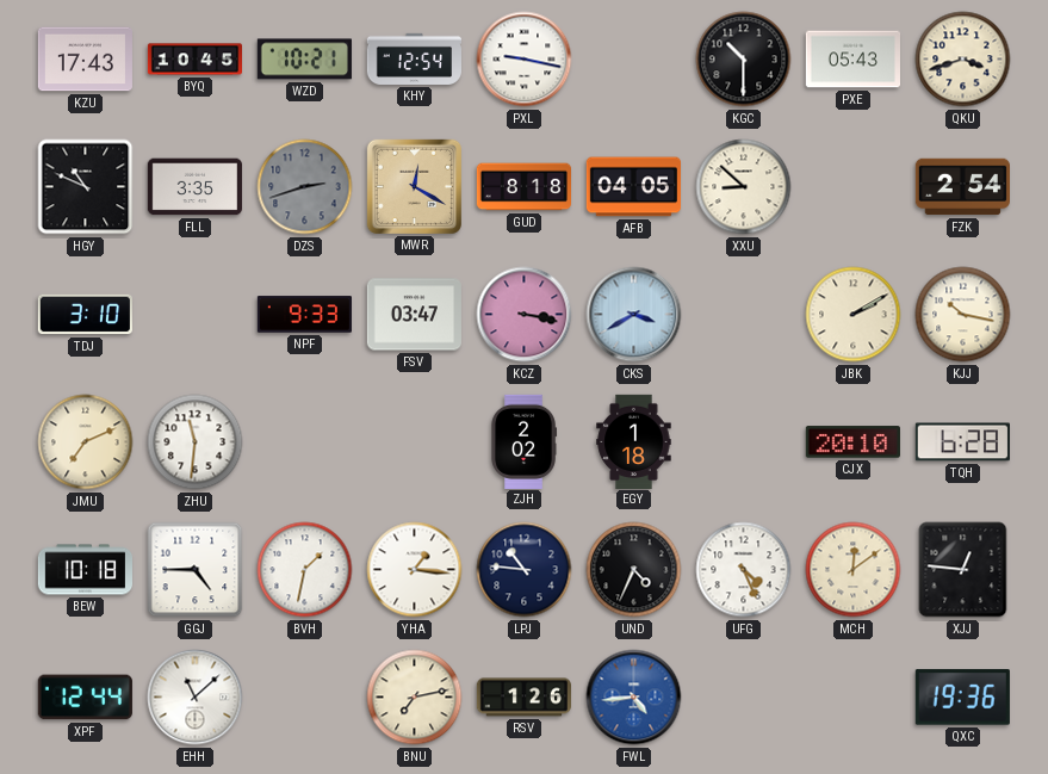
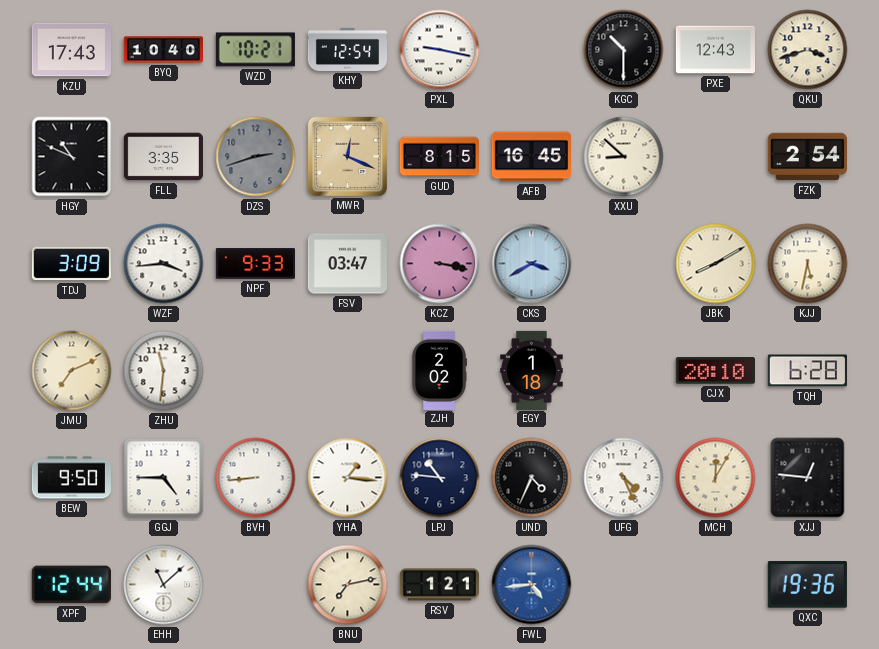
BYQ: 10:45 -> 10:40 (163, 50)
PXE: 05:43 -> 12:43 (715, 50)
MWR: 12:20 -> 12:19 (347, 156)
GUD: 8:18 -> 8:15 (439, 157)
AFB: 04:05 -> 16:45 (531, 157)
TDJ: 3:10 -> 3:09 (71, 264)
WZF: none -> 3:44 (164, 264)
JBK: 2:10 -> 8:10 (716, 264)
KJJ: 10:17 -> 5:32 (808, 264)
BEW: 10:18 -> 9:50 (71, 478)
BVH: 1:32 -> 8:44 (256, 478)
MCH: 12:09 -> 12:05 (716, 478)
RSV: 1:26 -> 1:21 (439, 585)
